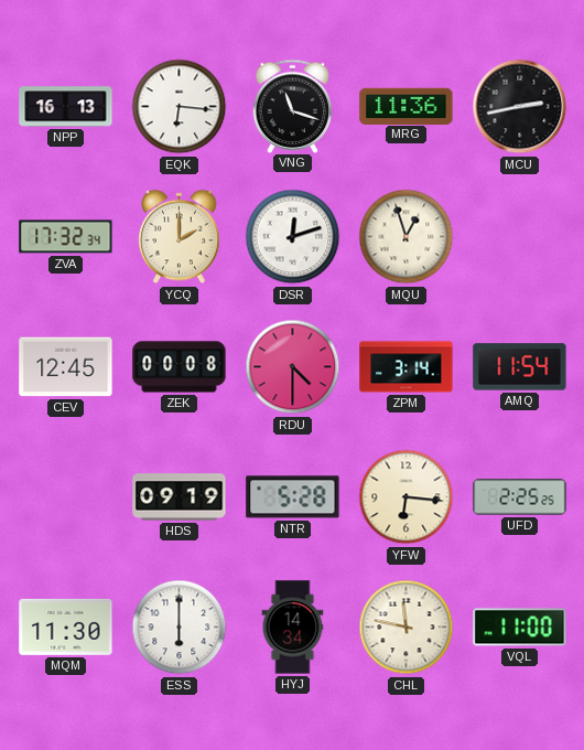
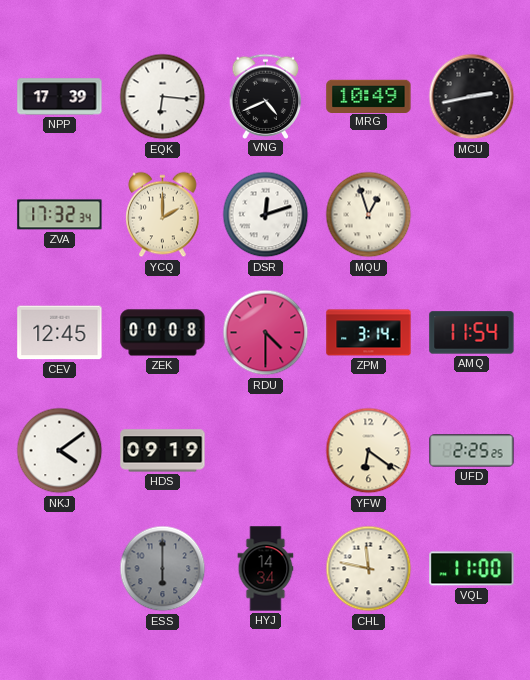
NPP: 16:13 -> 17:39 (60, 97)
VNG: 11:18 -> 4:41 (266, 96)
MRG: 11:36 -> 10:49 (369, 96)
NKJ: none -> 4:09 (60, 451)
NTR: 5:28 -> none (293, 497)
YFW: 6:16 -> 6:21 (369, 451)
MQM: 11:30 -> none (66, 626)
ESS dial: white -> grey (163, 569)
